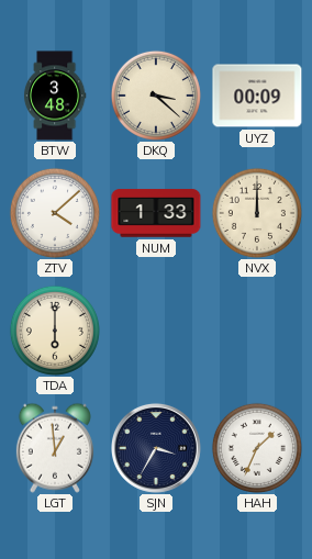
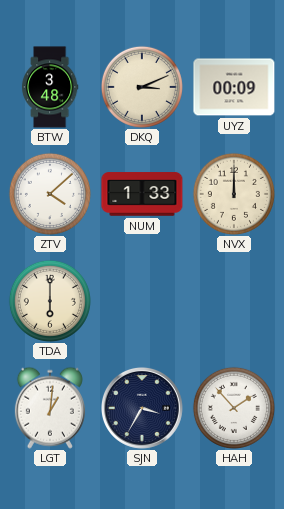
DKQ: 3:22 -> 3:11 (142, 87)
LGT: 12:59 -> 1:01 (50, 408)
HAH: 1:34 -> 1:53 (234, 408)
